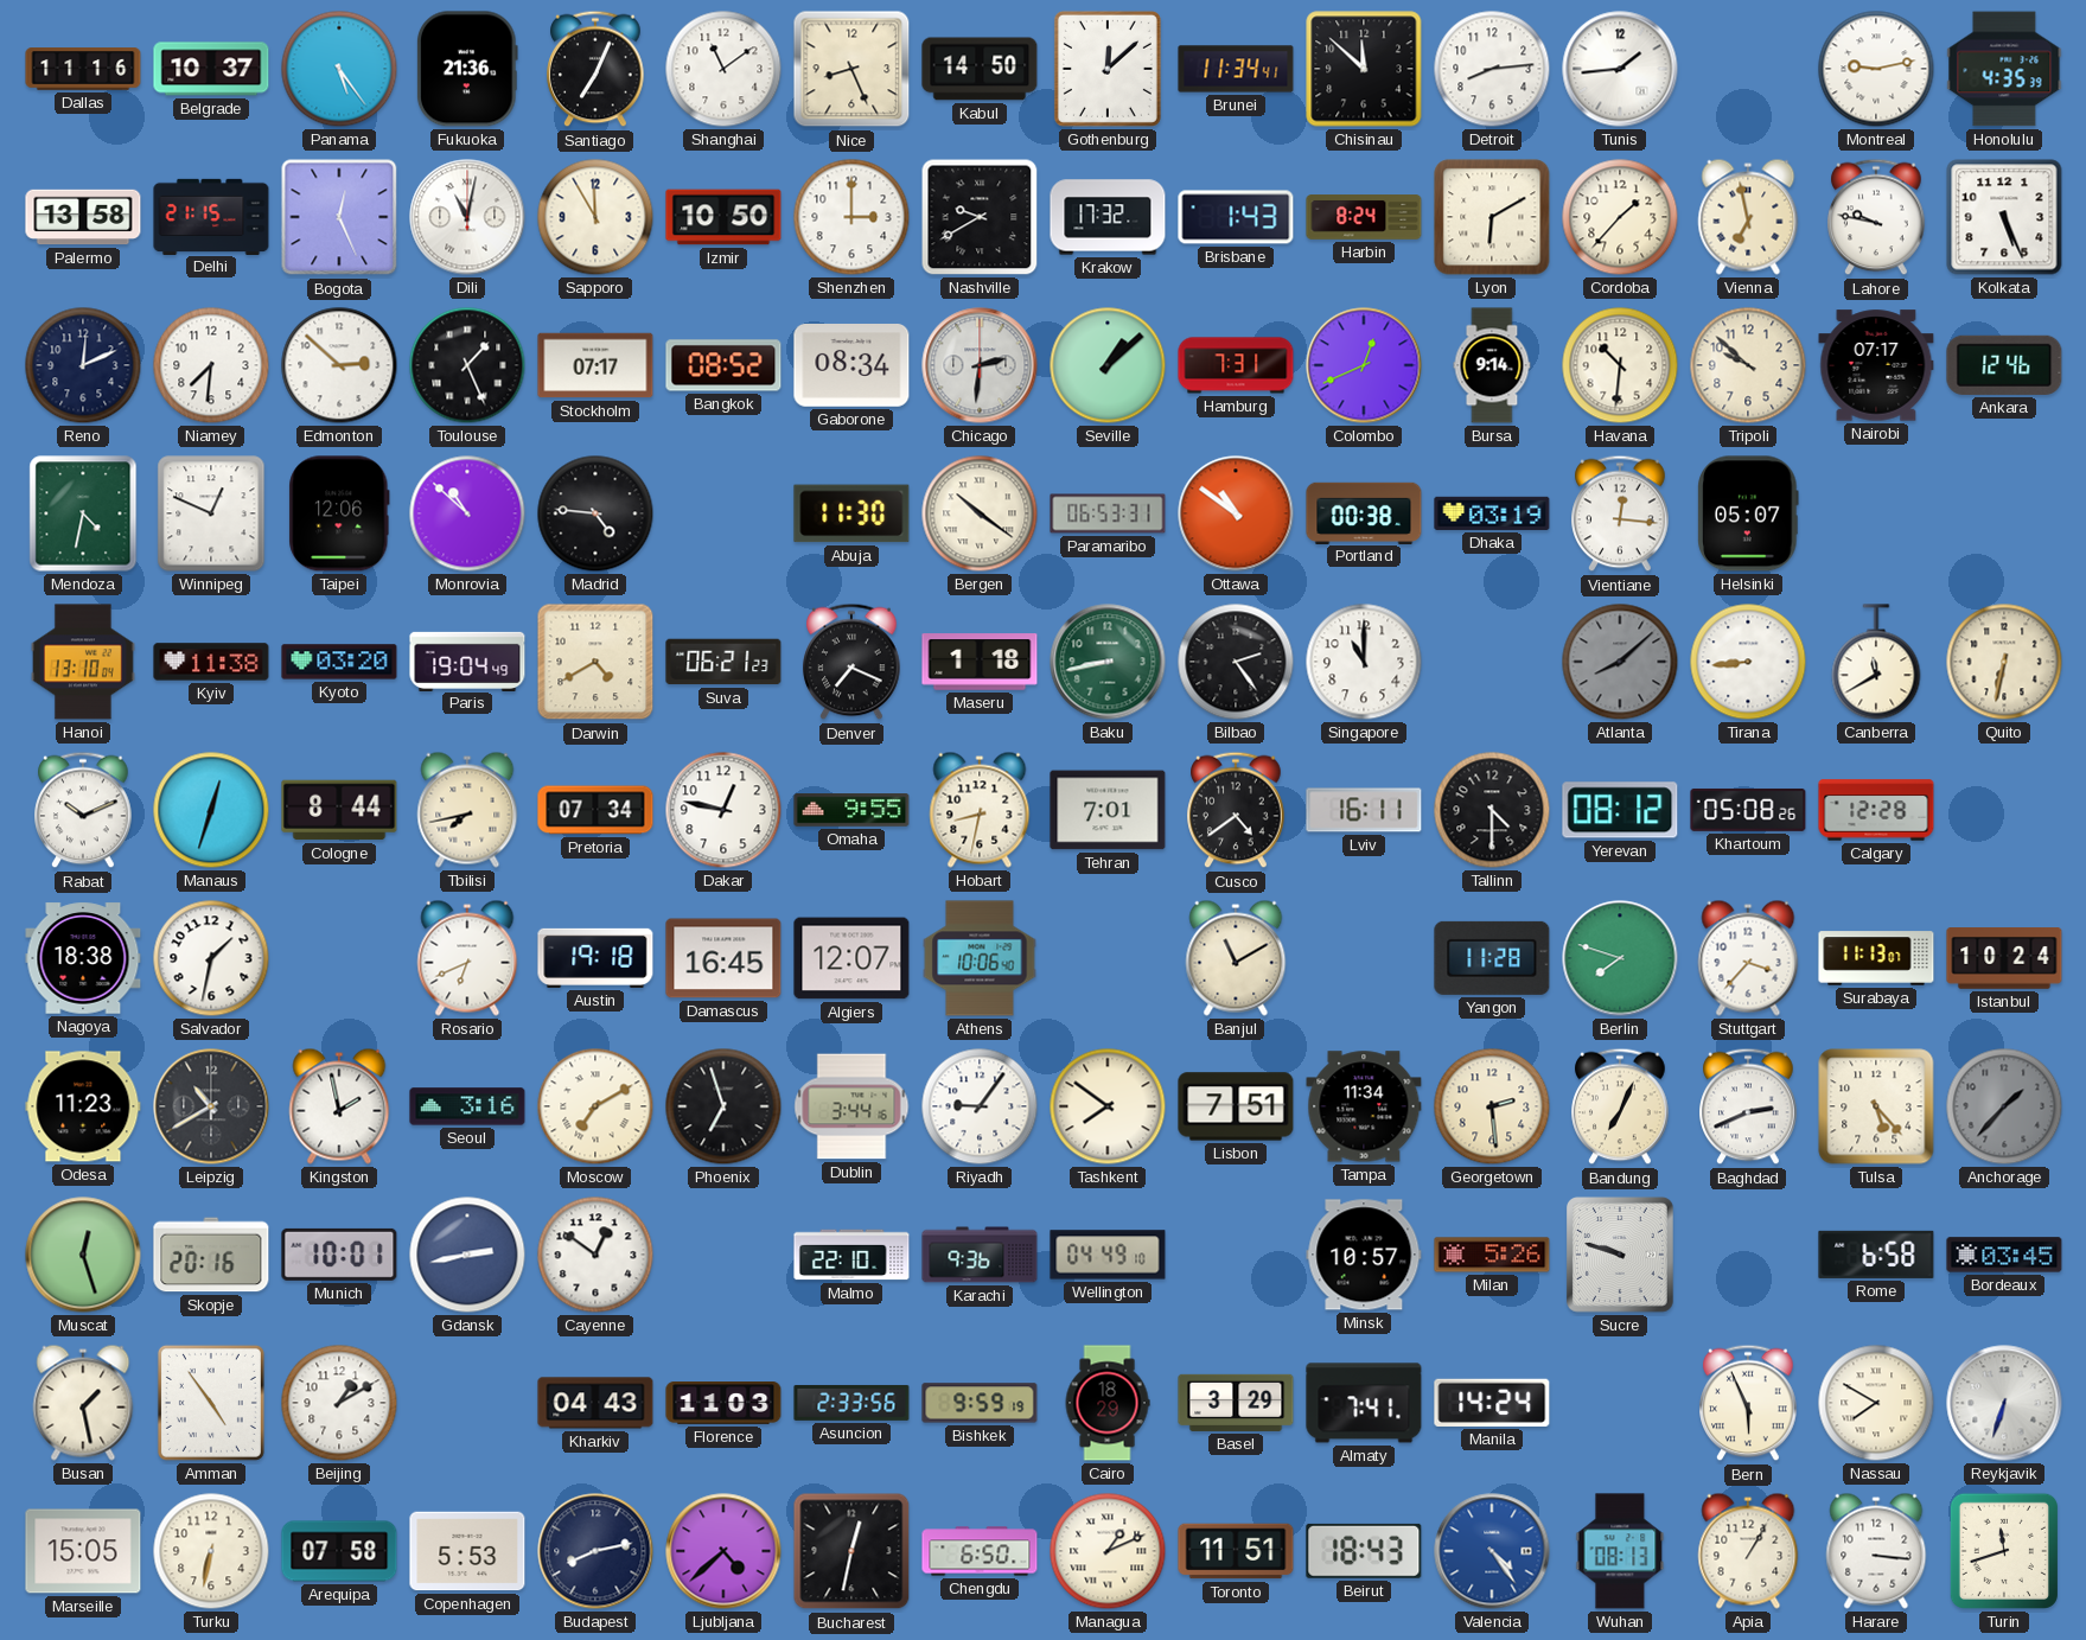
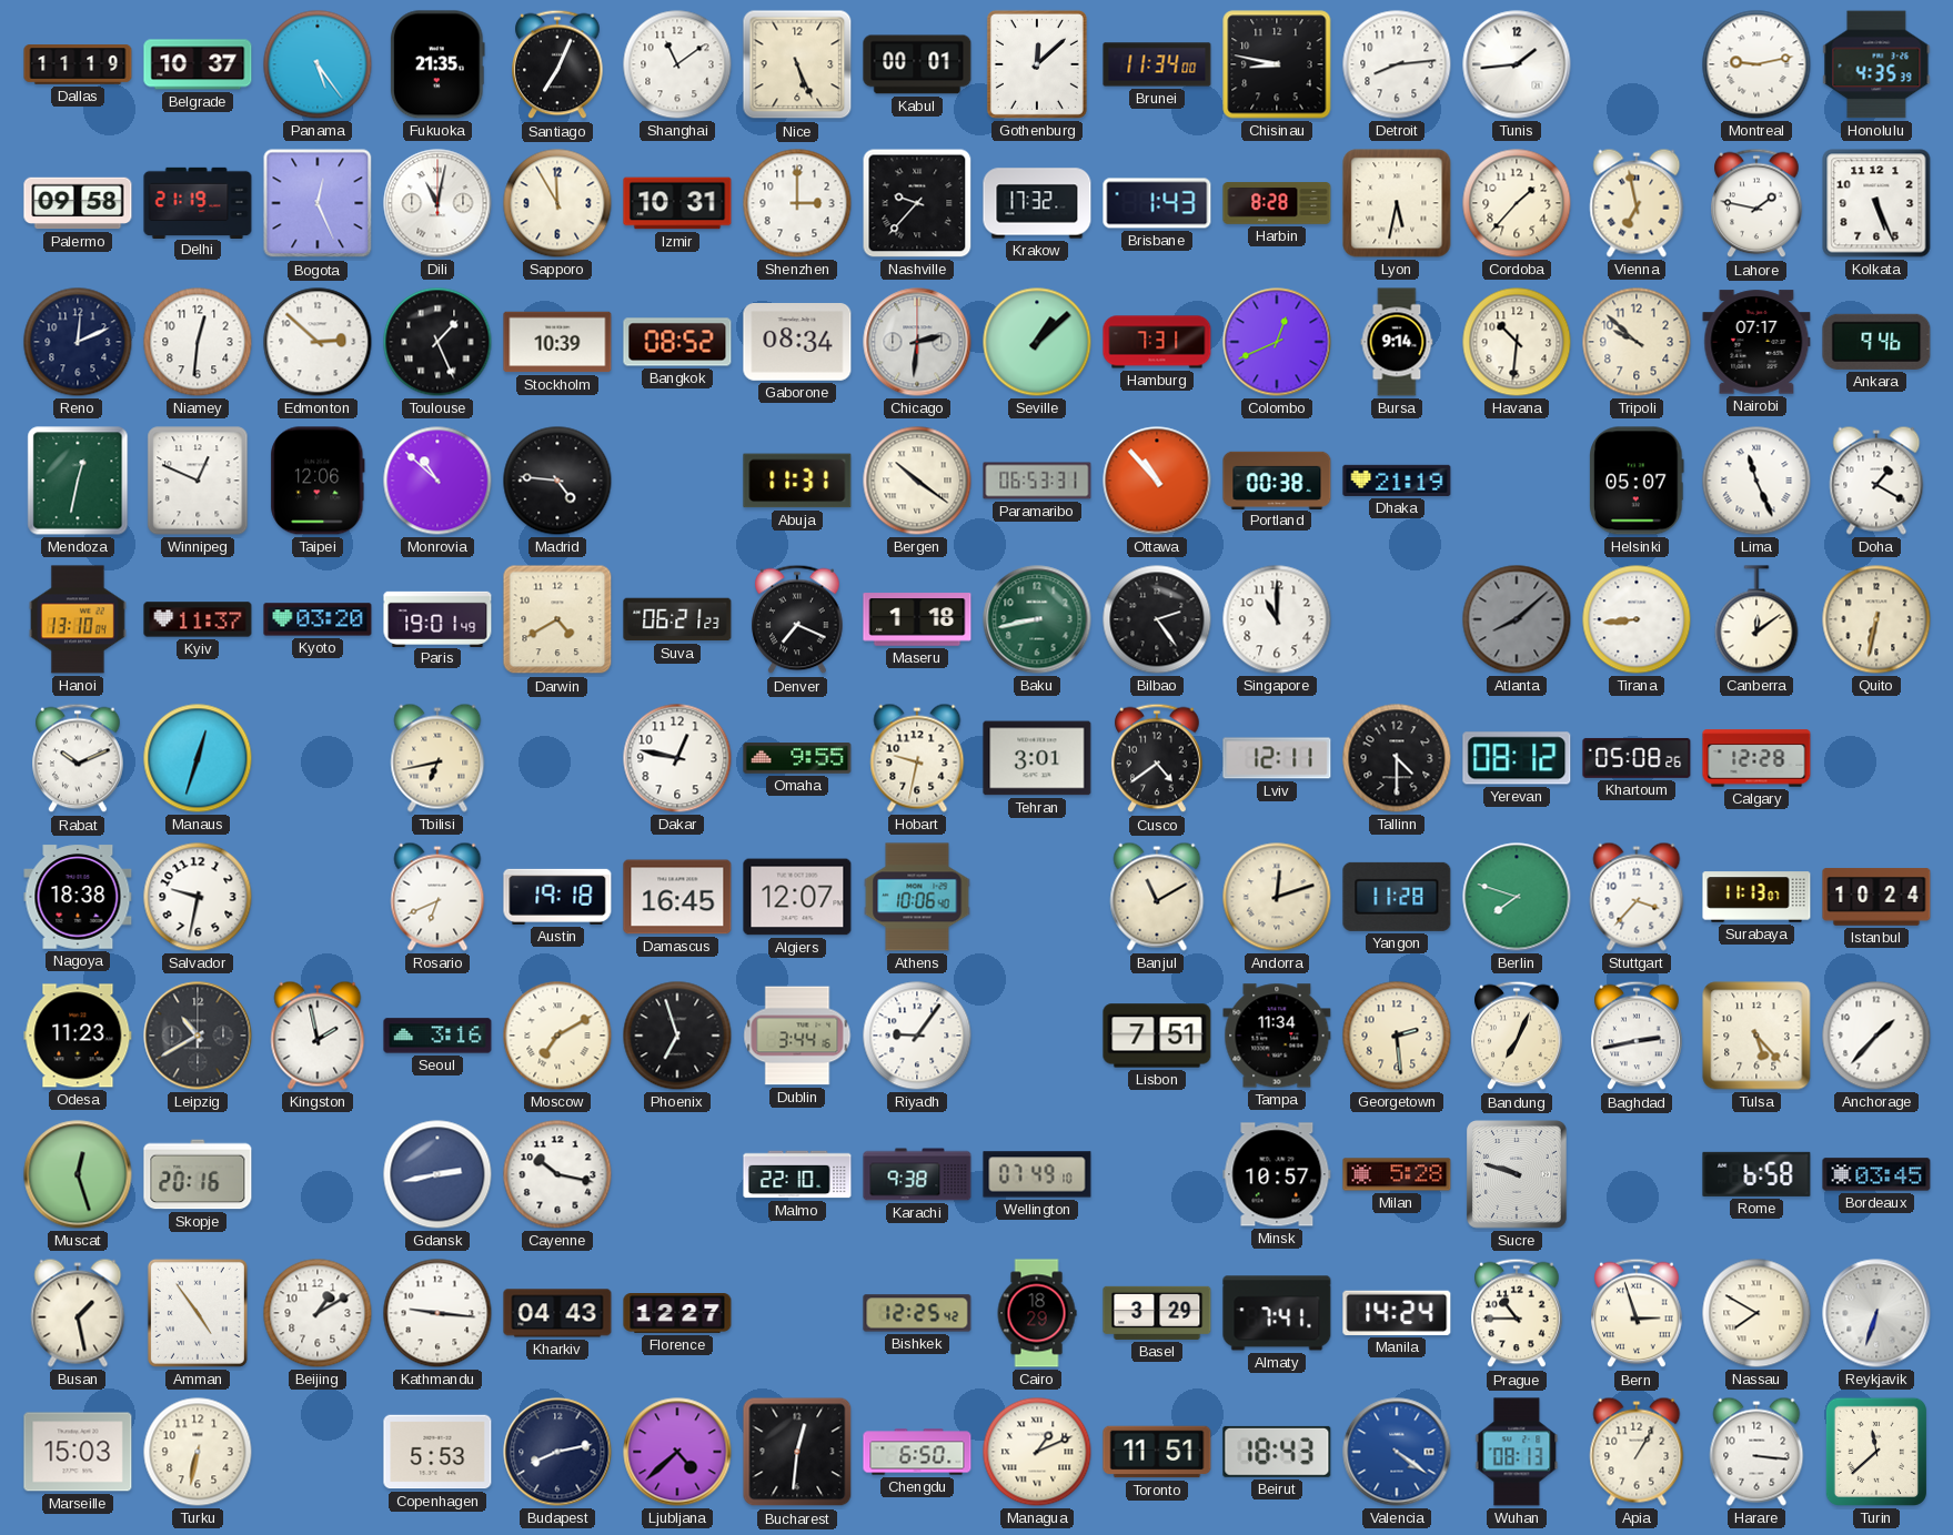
Dallas: 11:16 -> 11:19 (78, 64)
Fukuoka: 21:36 -> 21:35 (439, 64)
Nice: 8:26 -> 5:26 (797, 64)
Kabul: 14:50 -> 00:01 (917, 64)
Brunei: 11:34:41 -> 11:34:00 (1157, 64)
Chisinau: 11:52 -> 8:47 (1277, 64)
Palermo: 13:58 -> 09:58 (78, 203)
Delhi: 21:15 -> 21:19 (198, 202)
Izmir: 10:50 -> 10:31 (677, 203)
Nashville: 9:40 -> 9:37 (917, 203)
Harbin: 8:24 -> 8:28 (1277, 203)
Lyon: 6:10 -> 5:32 (1397, 203)
Lahore: 9:47 -> 1:47 (1756, 203)
Niamey: 7:31 -> 12:31 (198, 342)
Stockholm: 07:17 -> 10:39 (557, 342)
Ankara: 12:46 -> 9:46 (1876, 342)
Mendoza: 4:32 -> 12:32 (78, 481)
Abuja: 11:30 -> 11:31 (797, 481)
Ottawa: 10:51 -> 10:53 (1157, 481)
Dhaka: 03:19 -> 21:19 (1397, 481)
Vientiane: 12:16 -> none (1620, 513)
Lima: none -> 11:26 (1756, 481)
Doha: none -> 1:20 (1876, 481)
Kyiv: 11:38 -> 11:37 (198, 619)
Paris: 19:04 -> 19:01 (437, 618)
Canberra: 11:40 -> 12:09 (1756, 619)
Cologne: 8:44 -> none (339, 810)
Tbilisi: 7:43 -> 6:43 (437, 758)
Pretoria: 07:34 -> none (595, 810)
Hobart: 8:32 -> 9:32 (917, 758)
Tehran: 7:01 -> 3:01 (1037, 758)
Lviv: 16:11 -> 12:11 (1277, 758)
Salvador: 1:32 -> 9:32 (198, 897)
Andorra: none -> 12:12 (1277, 897)
Tashkent: 7:51 -> none (1108, 1106)
Baghdad: 2:41 -> 2:43 (1637, 1036)
Anchorage dial: grey -> white (1876, 1036)
Munich: 10:01 -> none (339, 1255)
Cayenne: 12:51 -> 10:17 (557, 1174)
Karachi: 9:36 -> 9:38 (917, 1174)
Wellington: 04:49 -> 07:49 (1037, 1174)
Milan: 5:26 -> 5:28 (1397, 1174)
Kathmandu: none -> 9:16 (437, 1313)
Florence: 11:03 -> 12:27 (677, 1314)
Asuncion: 2:33 -> none (851, 1403)
Bishkek: 9:59 -> 12:25 (917, 1313)
Prague: none -> 10:45 (1517, 1313)
Bern: 5:56 -> 2:57 (1637, 1313)
Marseille: 15:05 -> 15:03 (78, 1452)
Arequipa: 07:58 -> none (339, 1551)
Bucharest: 12:32 -> 12:31 (797, 1452)
Valencia: 4:24 -> 4:21 (1397, 1452)
Turin: 11:42 -> 11:38 (1876, 1452)
